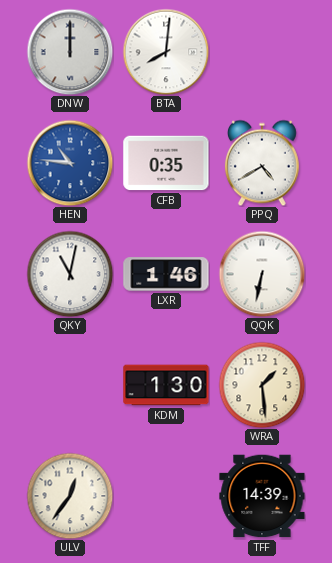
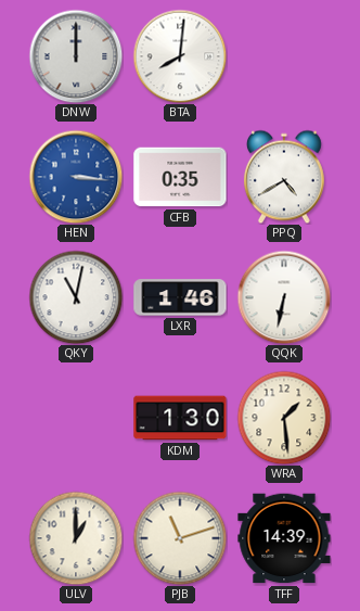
HEN: 10:46 -> 3:16 (76, 177)
ULV: 12:36 -> 1:00 (76, 538)
PJB: none -> 11:12 (180, 538)
